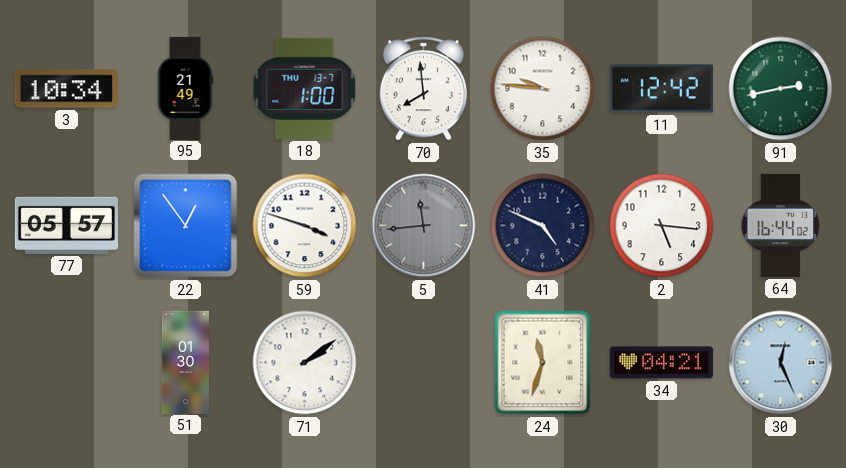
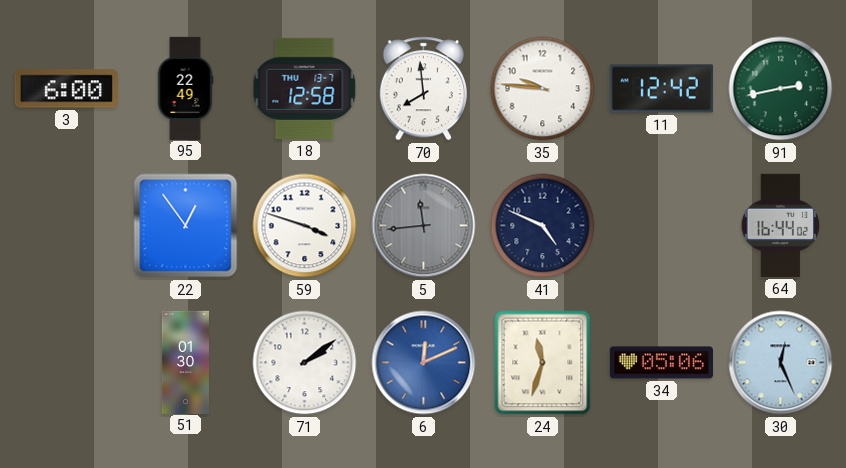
3: 10:34 -> 6:00 (66, 89)
95: 21:49 -> 22:49 (185, 88)
18: 1:00 -> 12:58 (305, 88)
77: 05:57 -> none (66, 225)
2: 5:16 -> none (662, 226)
6: none -> 12:11 (424, 363)
34: 04:21 -> 05:06 (661, 363)
